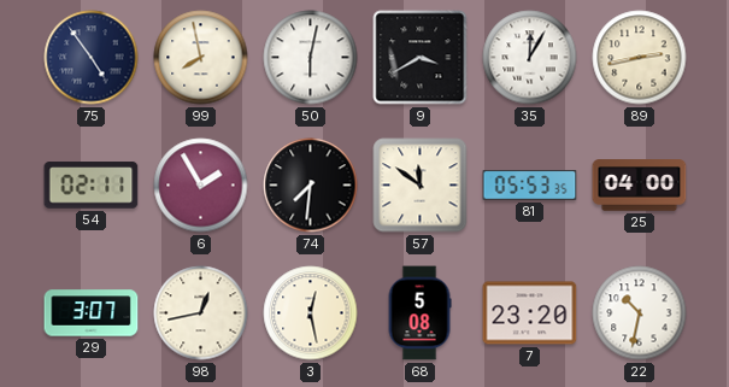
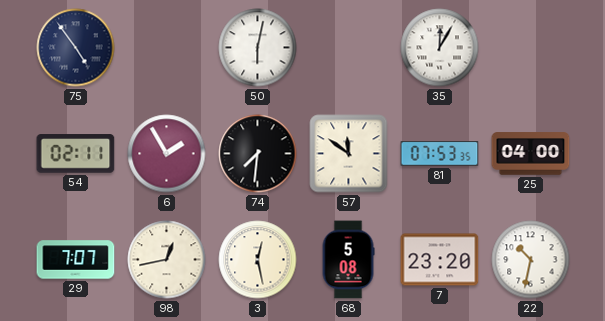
99: 7:58 -> none (201, 58)
9: 3:40 -> none (421, 58)
89: 2:43 -> none (640, 58)
81: 05:53 -> 07:53 (440, 154)
29: 3:07 -> 7:07 (76, 260)
